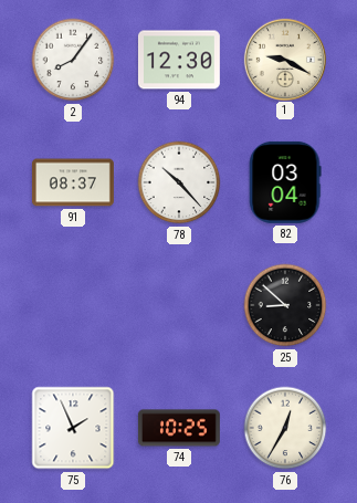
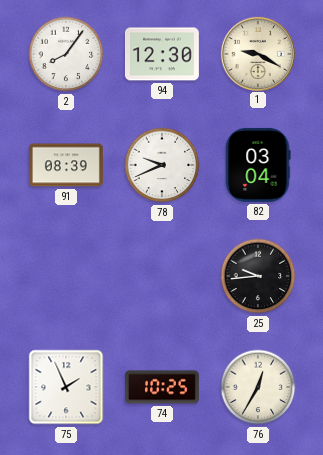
91: 08:37 -> 08:39 (66, 165)
78: 10:23 -> 9:41 (162, 165)
25: 8:52 -> 9:44 (258, 276)
